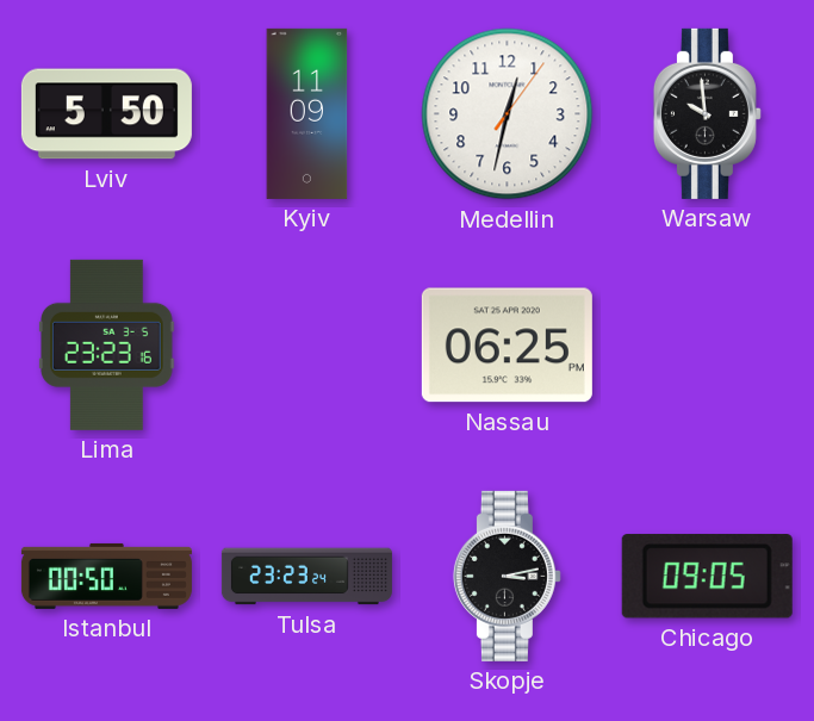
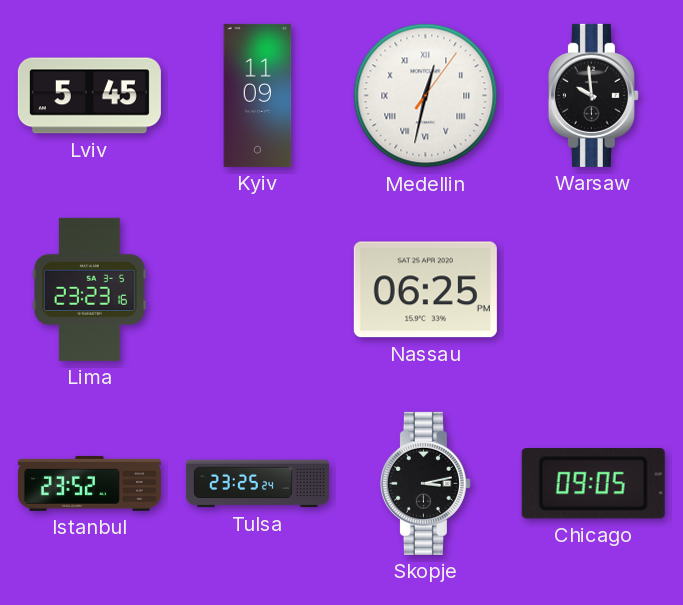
Lviv: 5:50 -> 5:45 (89, 96)
Medellin numerals: Arabic -> Roman (426, 96)
Istanbul: 00:50 -> 23:52 (89, 483)
Tulsa: 23:23 -> 23:25 (257, 484)
